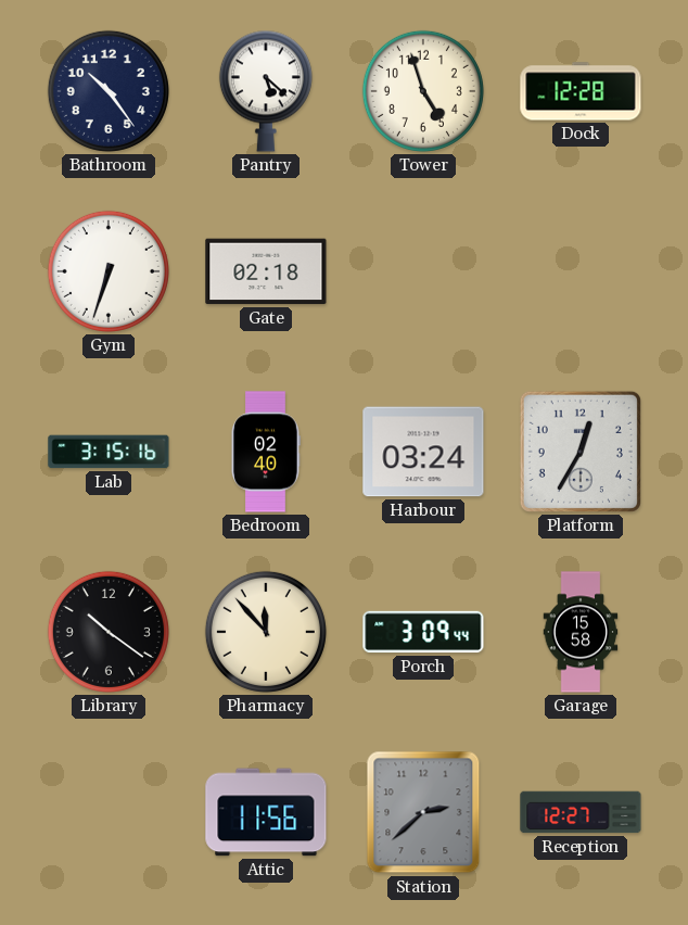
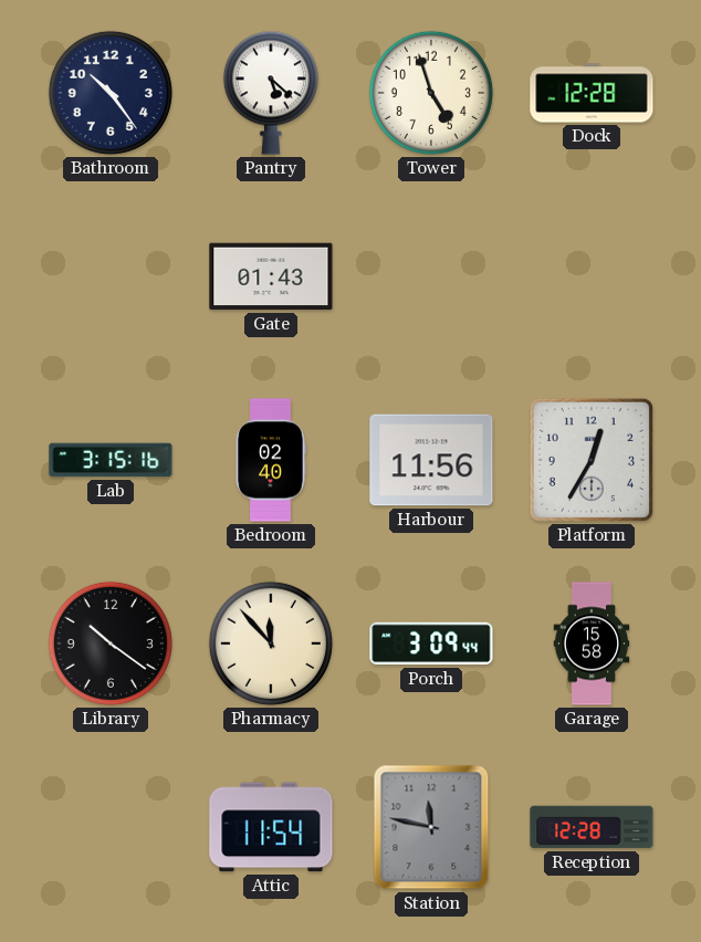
Gym: 6:33 -> none (109, 271)
Gate: 02:18 -> 01:43 (271, 276)
Harbour: 03:24 -> 11:56 (431, 460)
Attic: 11:56 -> 11:54 (271, 827)
Station: 2:38 -> 11:47 (431, 827)
Reception: 12:27 -> 12:28 (592, 827)
